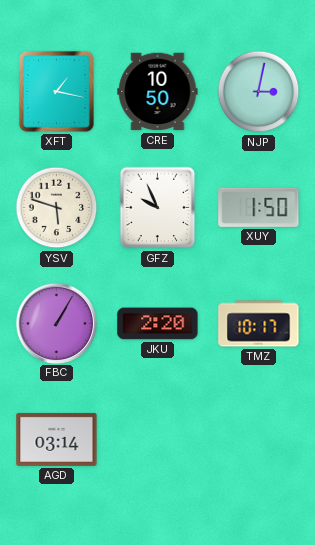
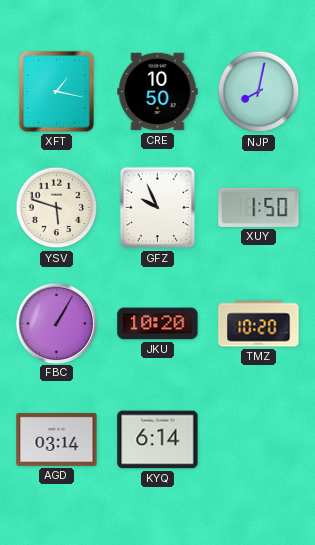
NJP: 3:02 -> 8:02 (259, 92)
JKU: 2:20 -> 10:20 (158, 324)
TMZ: 10:17 -> 10:20 (259, 324)
KYQ: none -> 6:14 (158, 440)
